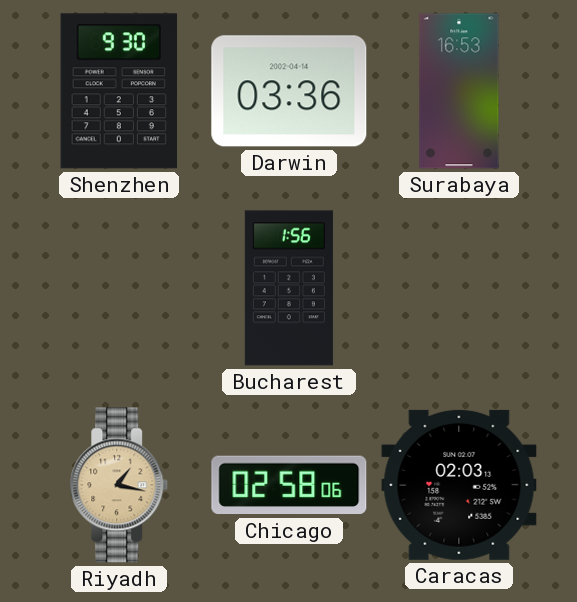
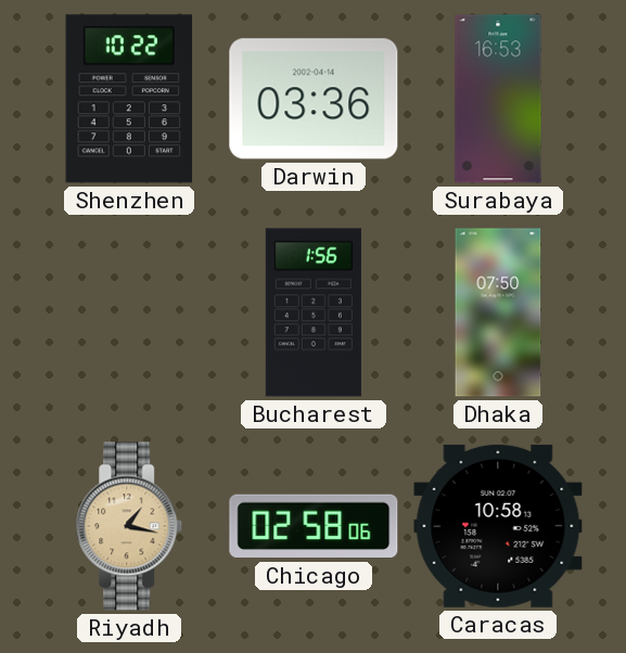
Shenzhen: 9:30 -> 10:22 (129, 99)
Dhaka: none -> 07:50 (498, 312)
Caracas: 02:03 -> 10:58 (498, 526)
